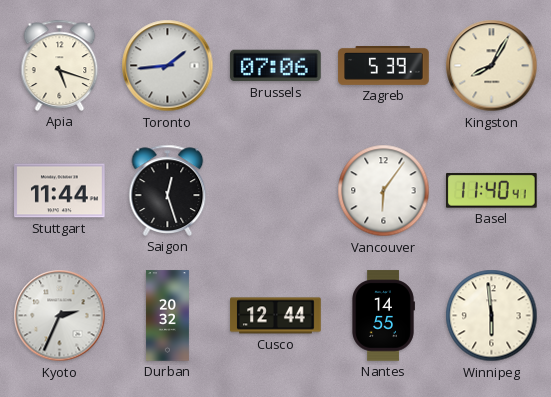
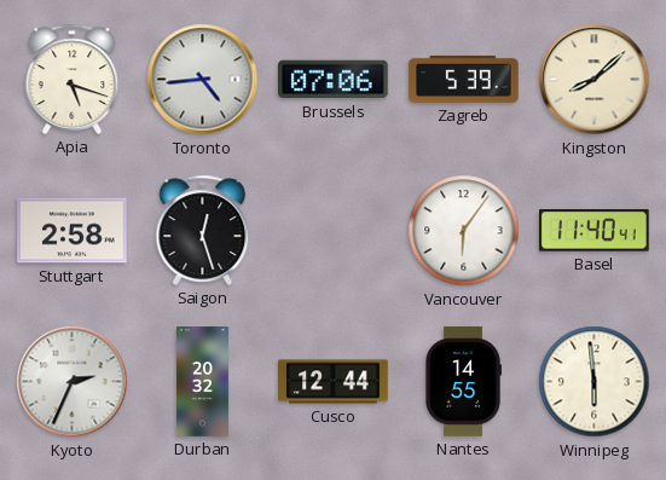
Toronto: 1:44 -> 4:44 (203, 80)
Kingston: 8:05 -> 8:08 (595, 80)
Stuttgart: 11:44 -> 2:58 (73, 231)
